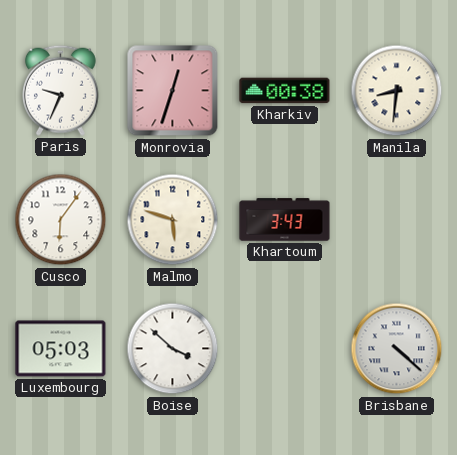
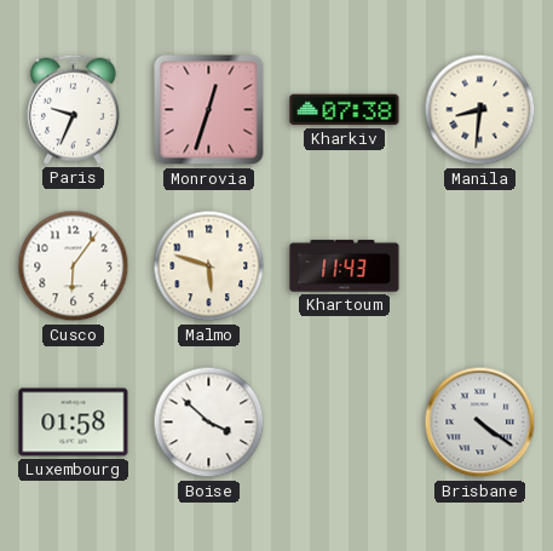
Kharkiv: 00:38 -> 07:38 (345, 110)
Khartoum: 3:43 -> 11:43 (345, 266)
Luxembourg: 05:03 -> 01:58 (74, 423)
Brisbane: 4:22 -> 4:21 (480, 423)
